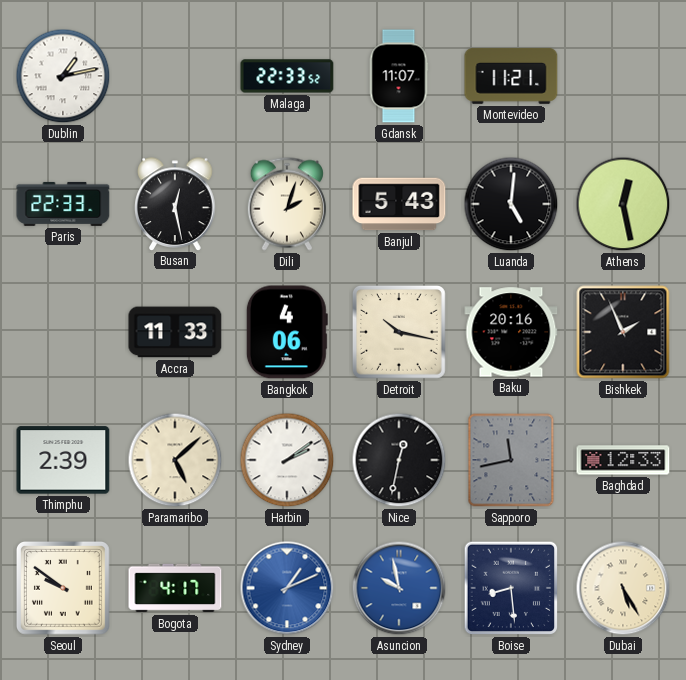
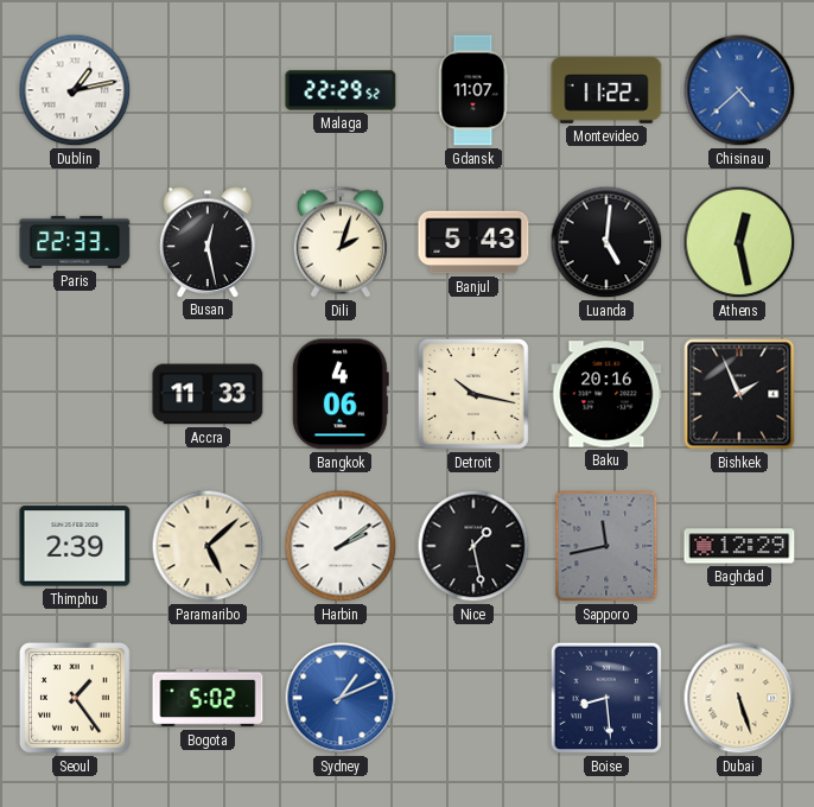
Malaga: 22:33 -> 22:29 (341, 90)
Montevideo: 11:21 -> 11:22 (606, 90)
Chisinau: none -> 4:38 (739, 90)
Nice: 12:32 -> 1:28 (473, 546)
Baghdad: 12:33 -> 12:29 (739, 546)
Seoul: 9:51 -> 1:24 (75, 698)
Bogota: 4:17 -> 5:02 (208, 698)
Asuncion: 9:58 -> none (399, 588)
Dubai: 5:25 -> 5:27 (739, 698)
